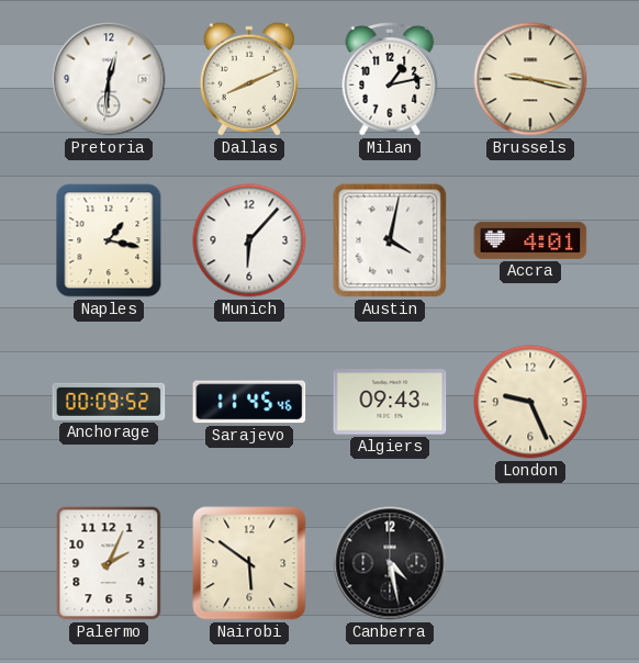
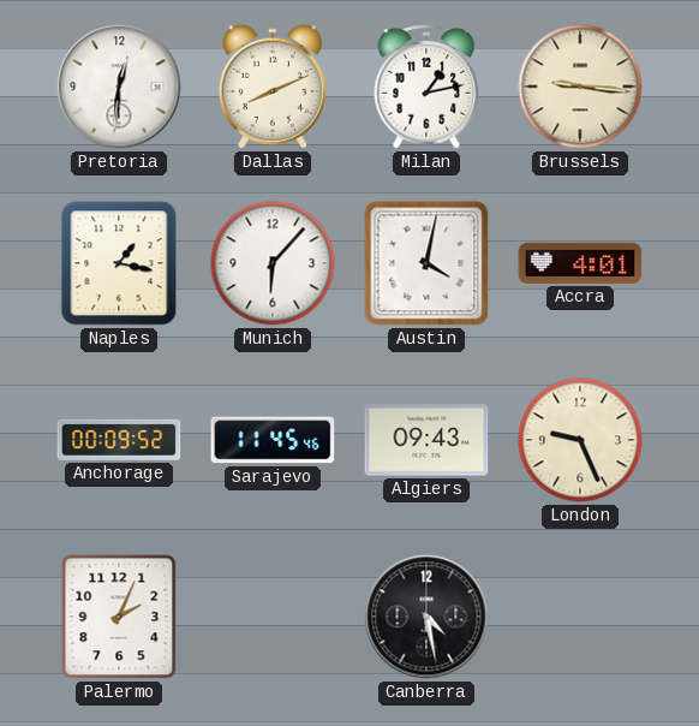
Brussels: 9:17 -> 9:16 (580, 87)
Nairobi: 5:51 -> none (249, 563)
